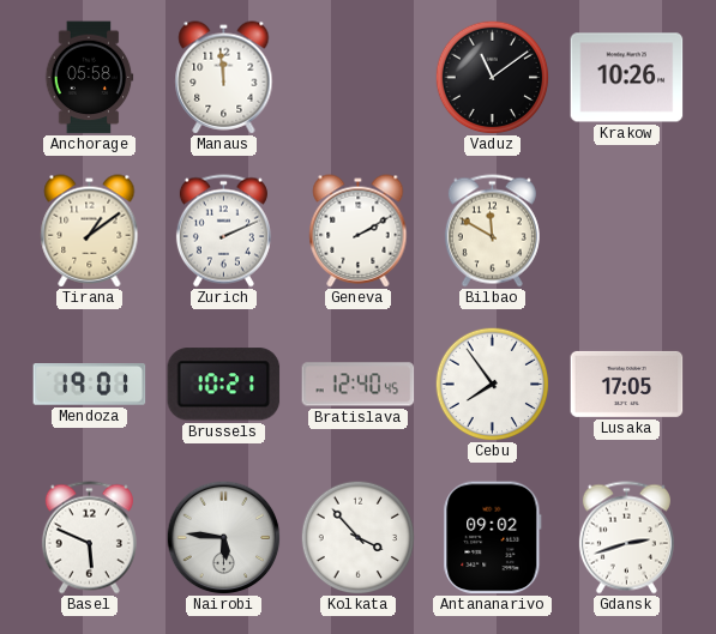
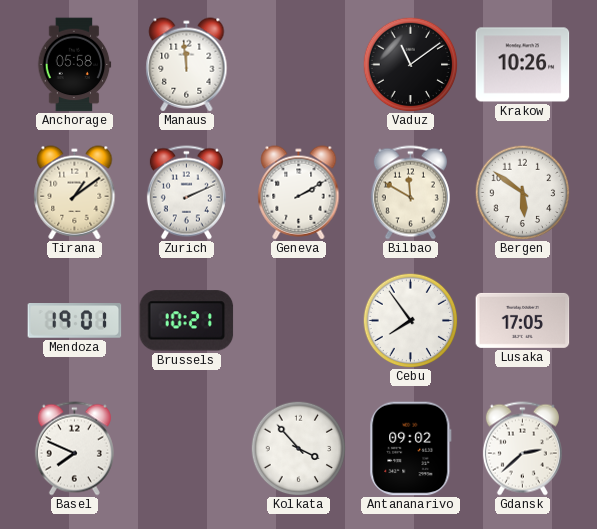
Bergen: none -> 5:51 (522, 192)
Bratislava: 12:40 -> none (359, 385)
Basel: 5:49 -> 7:49 (74, 449)
Nairobi: 5:46 -> none (223, 537)
Gdansk: 2:42 -> 2:38 (522, 449)
